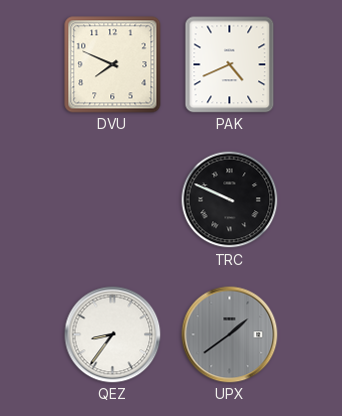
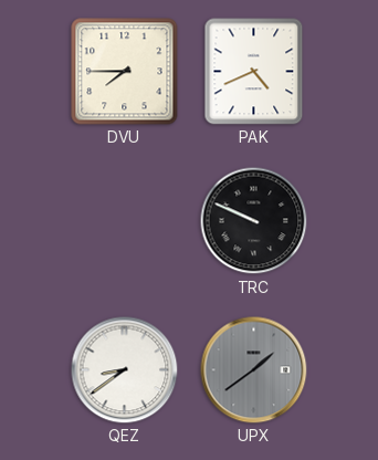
DVU: 7:49 -> 7:45 (125, 72)
QEZ: 8:36 -> 8:39 (125, 370)
